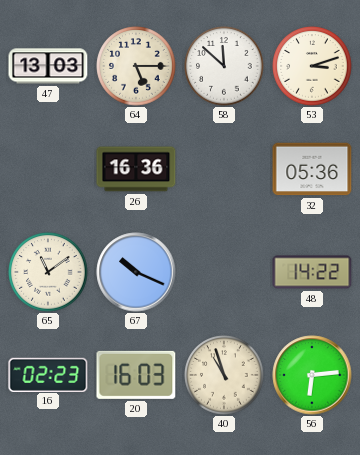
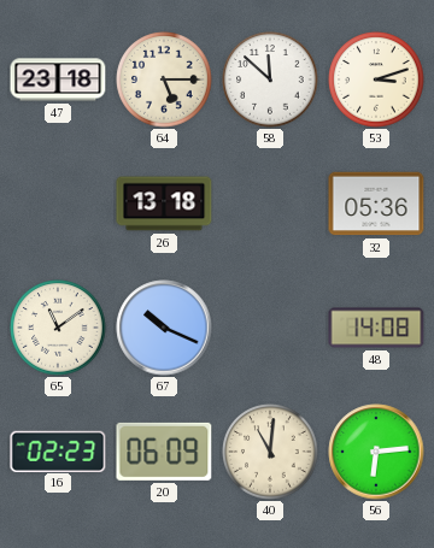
47: 13:03 -> 23:18 (58, 79)
26: 16:36 -> 13:18 (164, 204)
48: 14:22 -> 14:08 (376, 328)
20: 16:03 -> 06:09 (164, 452)
40: 10:57 -> 11:01 (270, 452)
